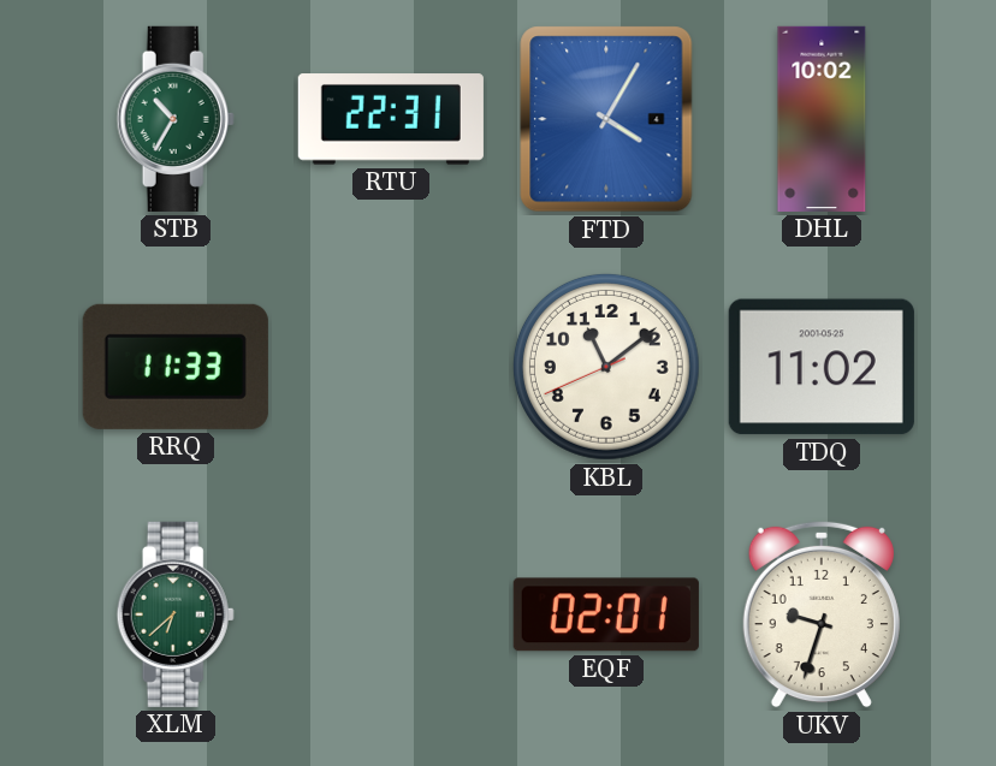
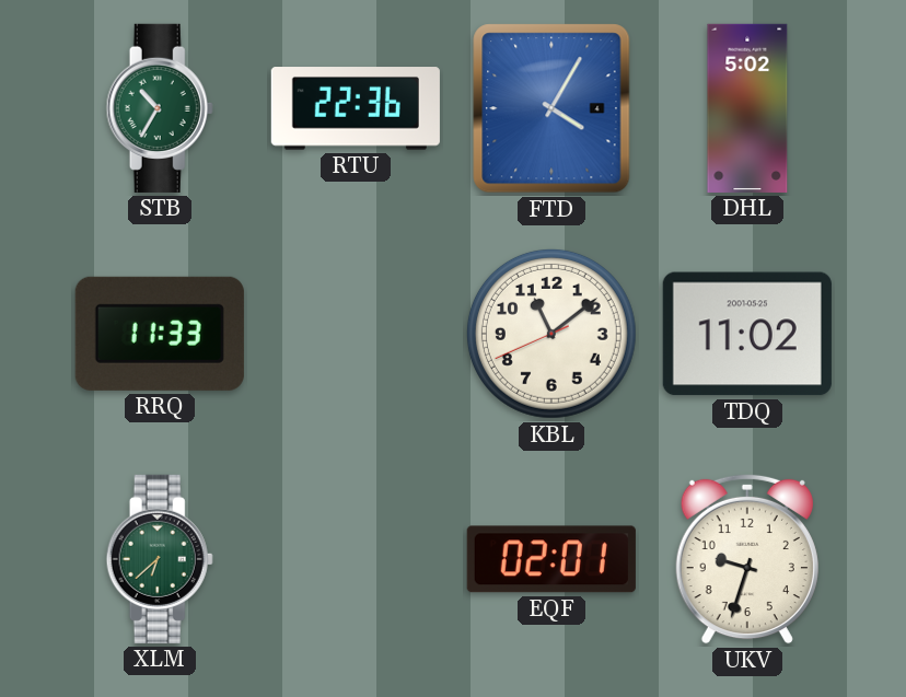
RTU: 22:31 -> 22:36 (356, 108)
DHL: 10:02 -> 5:02 (747, 108)
